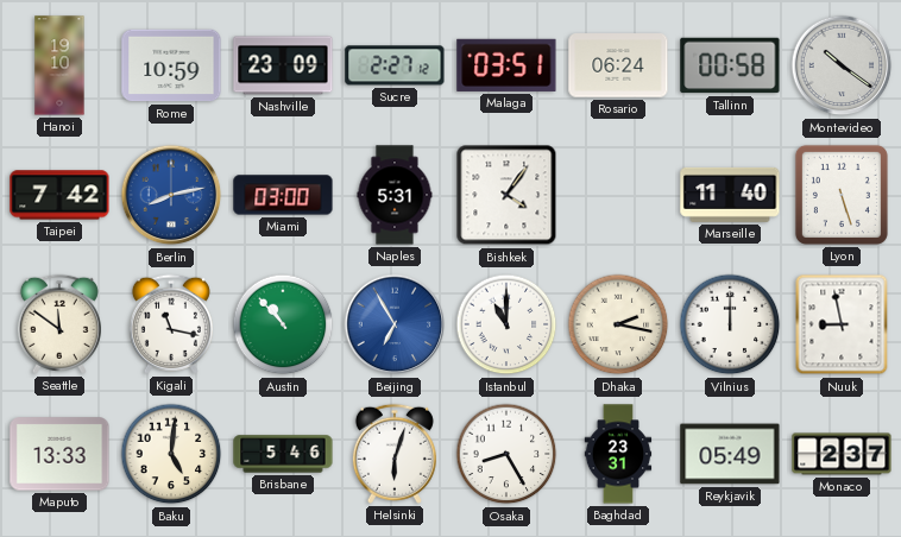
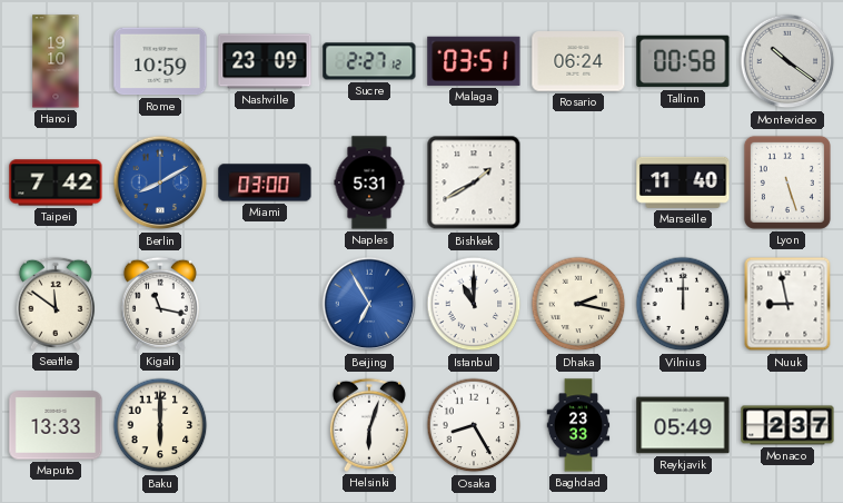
Berlin: 8:13 -> 8:10 (160, 183)
Bishkek: 4:06 -> 1:40 (474, 183)
Austin: 10:53 -> none (283, 324)
Baku: 5:01 -> 6:00 (160, 425)
Brisbane: 5:46 -> none (283, 454)
Baghdad: 23:31 -> 23:33 (578, 425)
